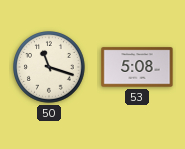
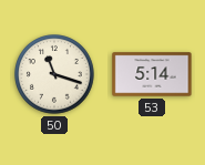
53: 5:08 -> 5:14 (152, 74)
